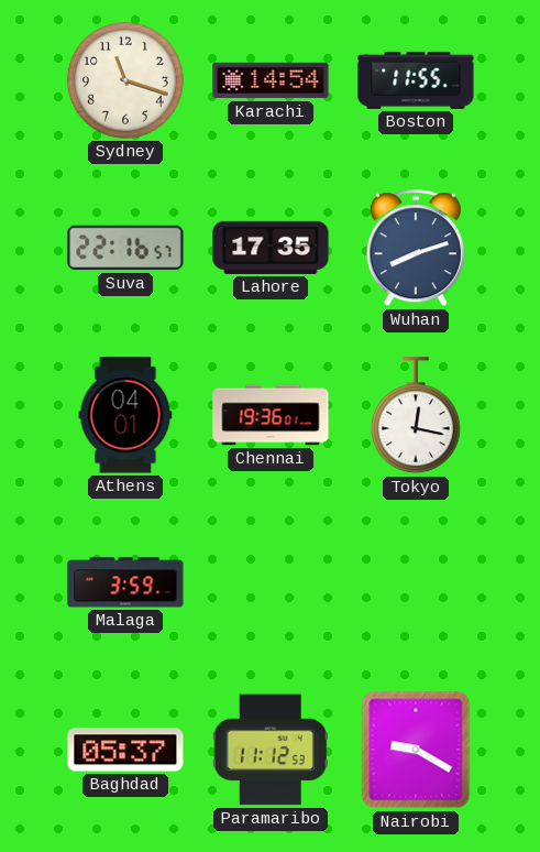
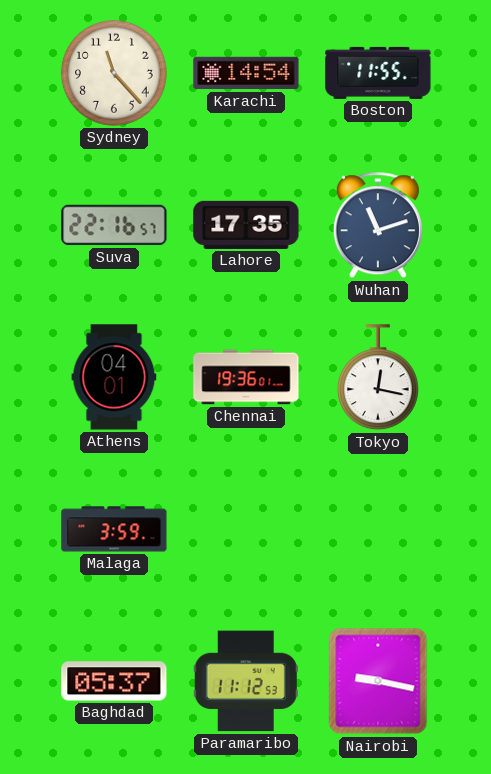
Sydney: 11:18 -> 11:23 (114, 73)
Wuhan: 8:12 -> 11:12 (378, 226)
Nairobi: 9:20 -> 9:17 (378, 681)
